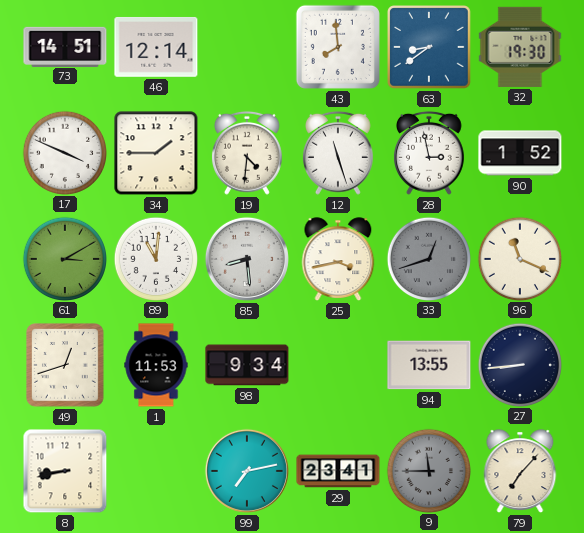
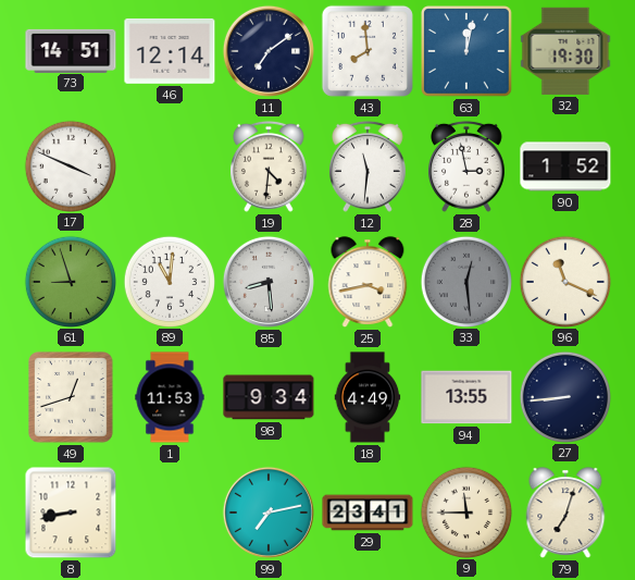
11: none -> 7:09 (269, 51)
63: 8:39 -> 12:02 (468, 52)
34: 1:45 -> none (156, 153)
12: 11:27 -> 11:31 (368, 166)
61: 3:10 -> 8:57 (70, 281)
33: 12:42 -> 12:29 (465, 281)
18: none -> 4:49 (368, 397)
9 dial: grey -> cream (465, 511)
79: 7:07 -> 7:03 (565, 513)
